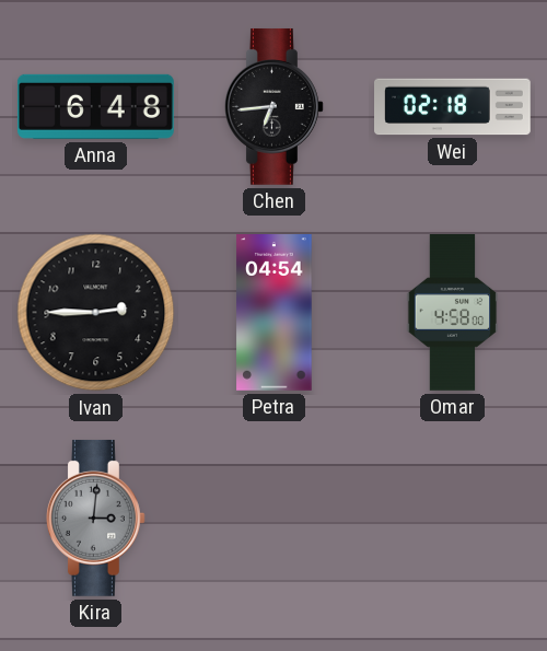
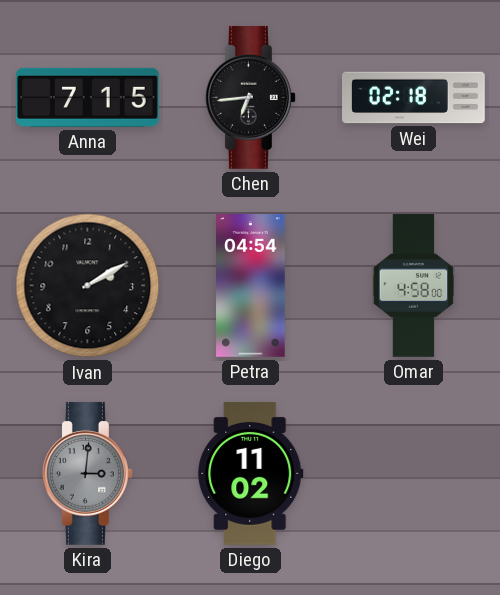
Anna: 6:48 -> 7:15 (87, 97)
Ivan: 2:45 -> 2:10 (88, 286)
Diego: none -> 11:02 (251, 473)
